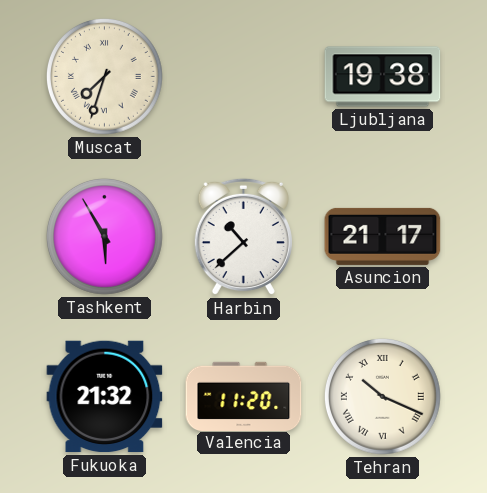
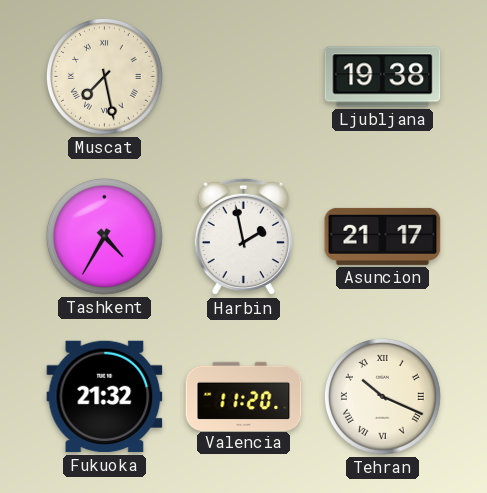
Muscat: 7:33 -> 7:28 (104, 76)
Tashkent: 5:55 -> 4:35 (104, 236)
Harbin: 10:38 -> 1:58 (243, 237)
